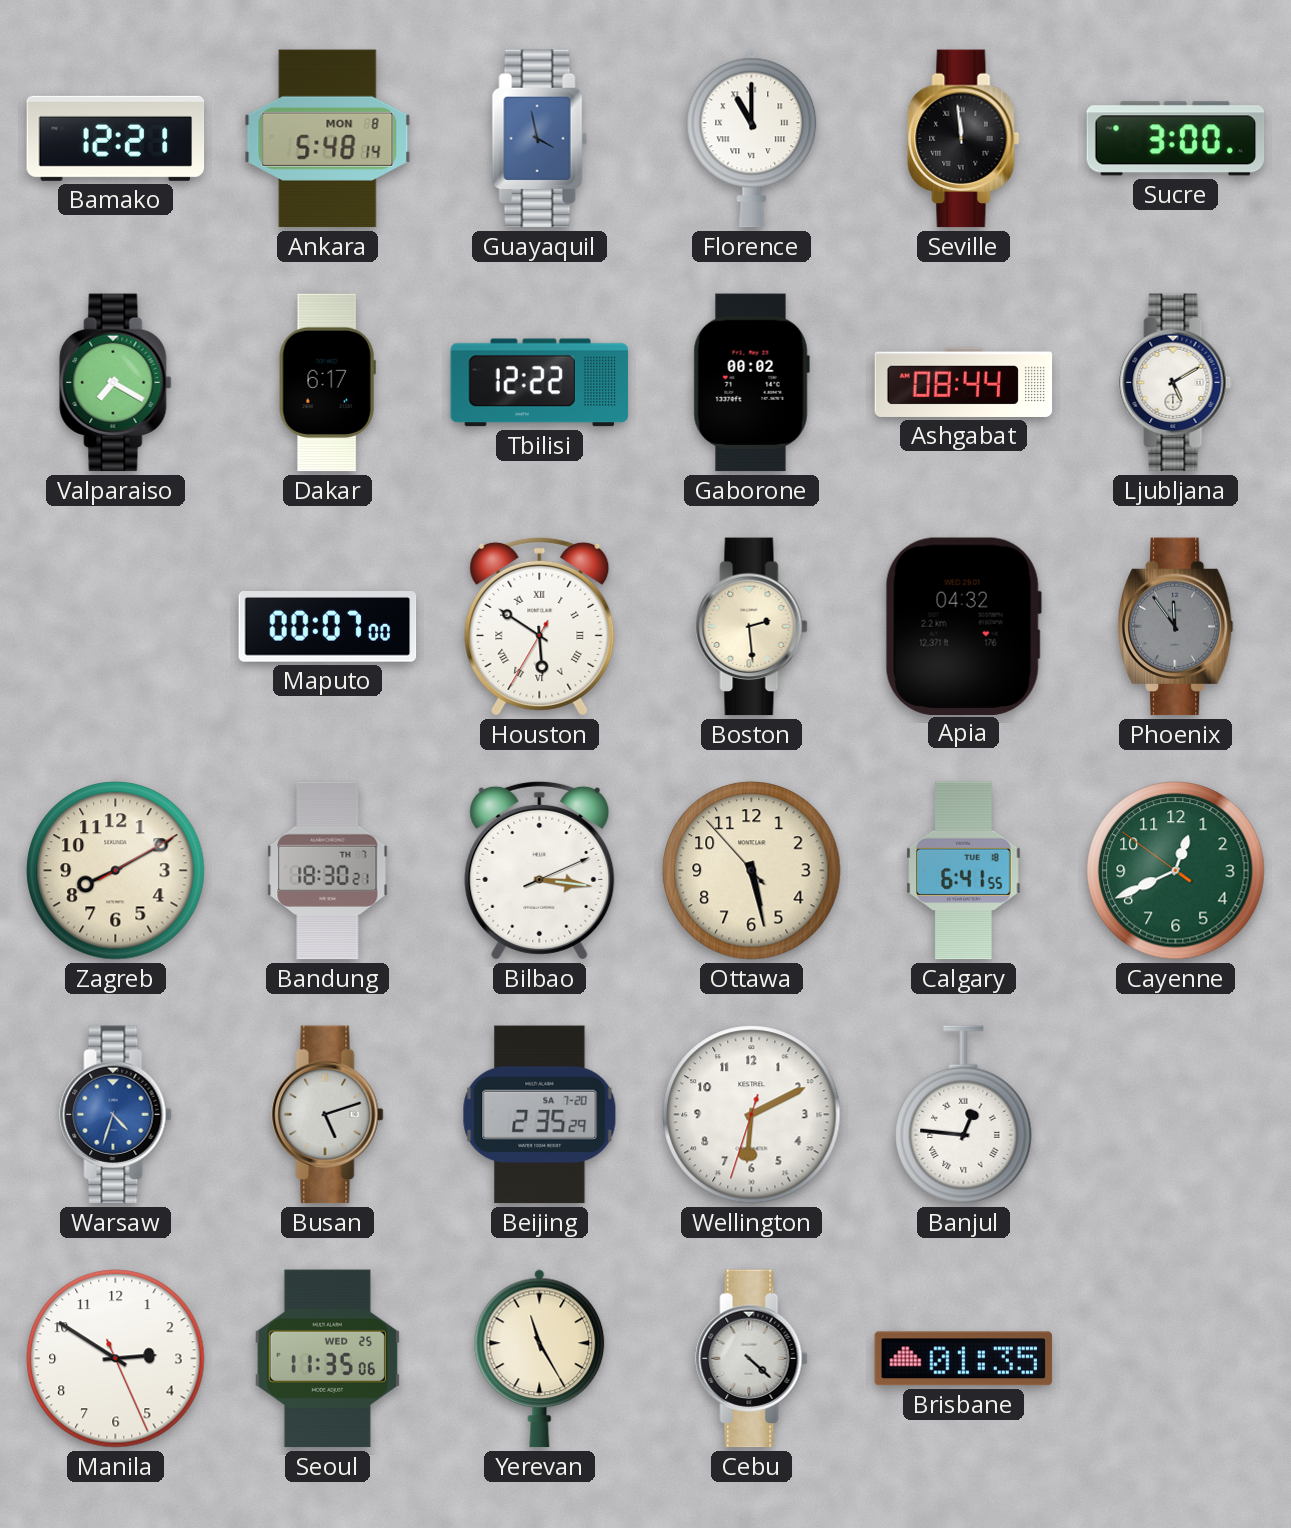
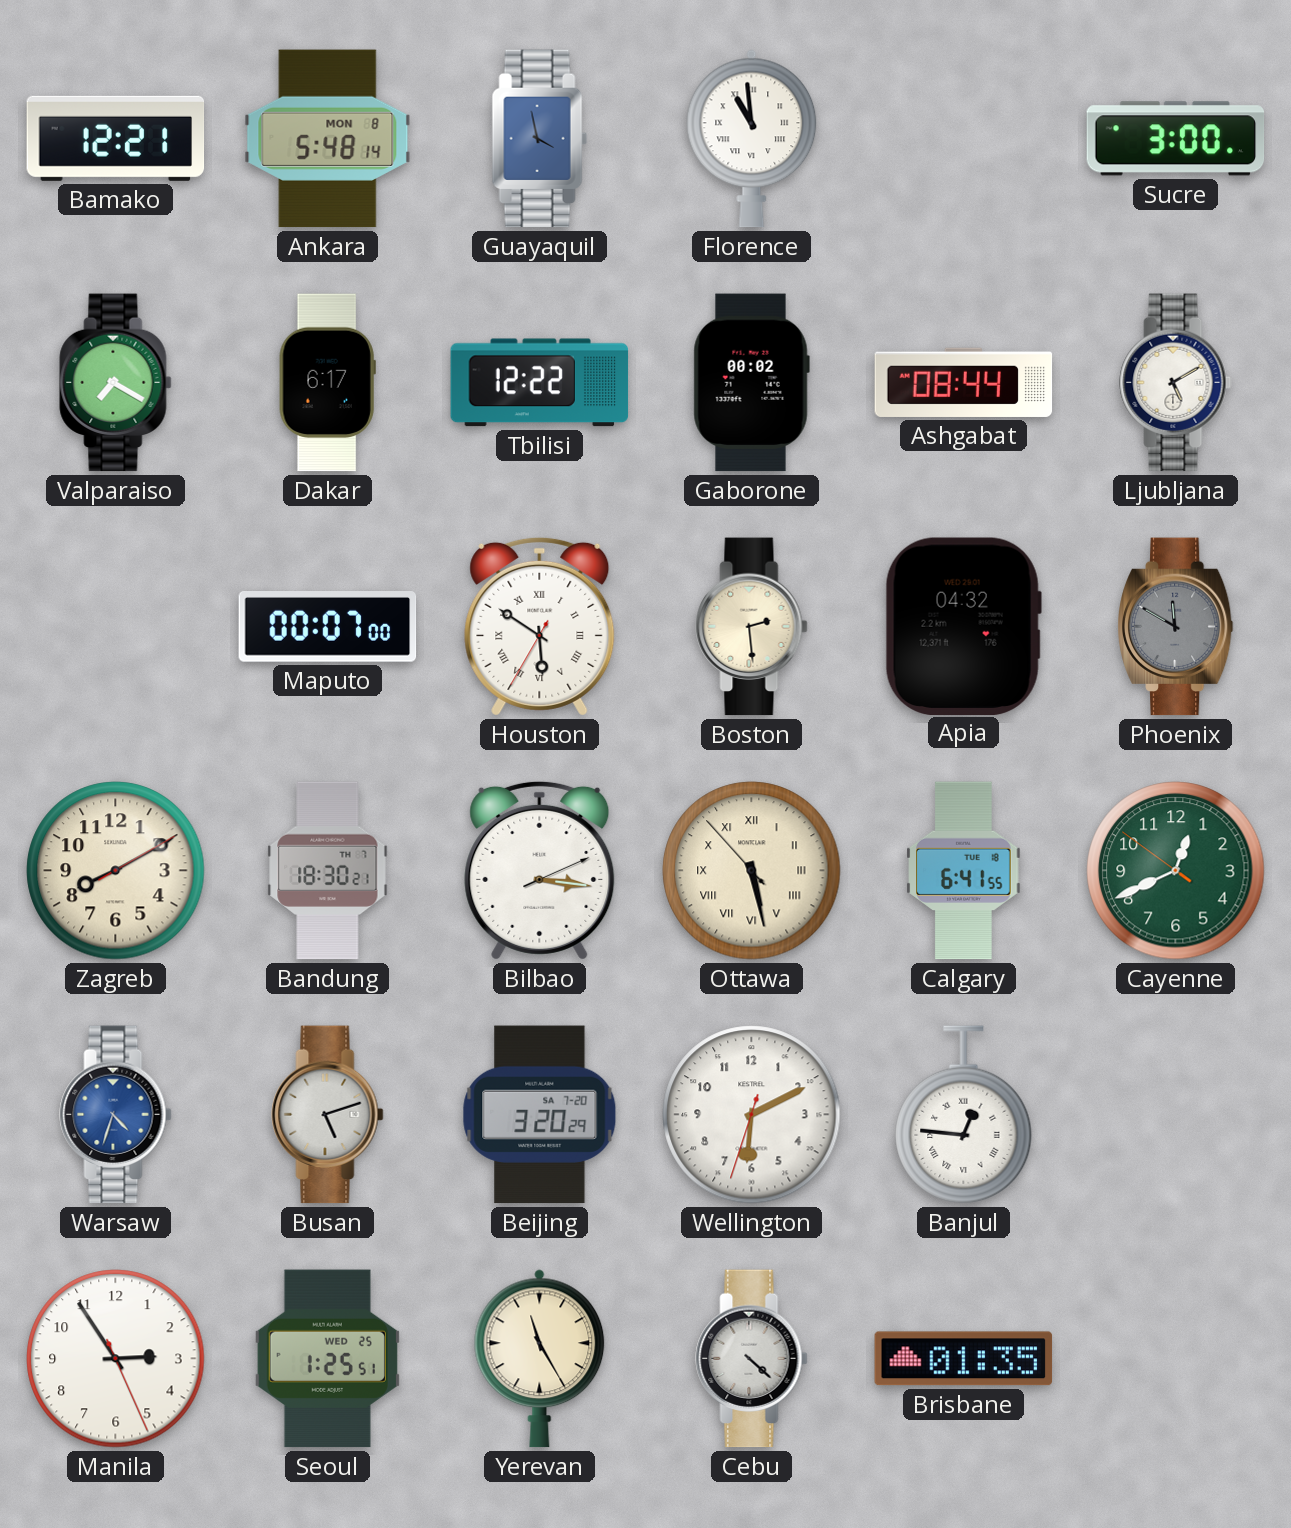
Florence: 11:00 -> 10:59 (752, 139)
Seville: 11:59 -> none (964, 139)
Phoenix: 11:54 -> 11:50 (1175, 627)
Ottawa numerals: Arabic -> Roman (752, 871)
Beijing: 2:35 -> 3:20 (540, 1115)
Manila: 2:50 -> 2:54 (116, 1359)
Seoul: 11:35 -> 1:25 (327, 1359)
